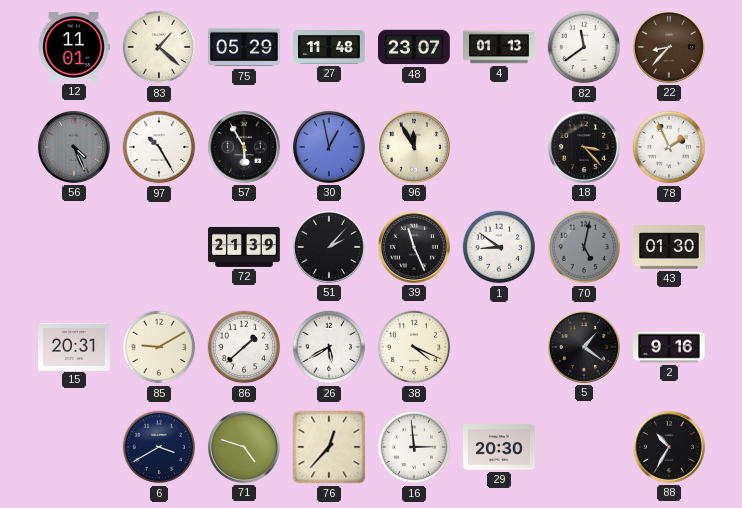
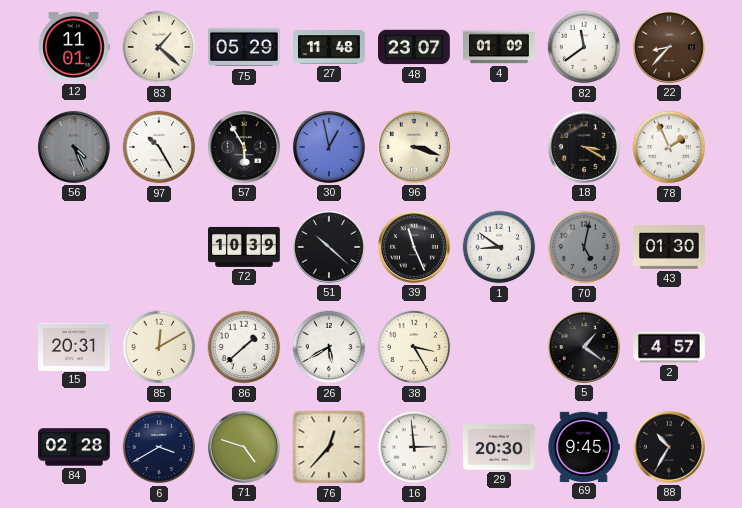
4: 01:13 -> 01:09 (499, 47)
96: 11:55 -> 3:18 (414, 147)
18: 3:23 -> 3:20 (584, 147)
72: 21:39 -> 10:39 (244, 247)
51: 2:07 -> 10:22 (329, 247)
85: 9:10 -> 12:10 (159, 347)
38: 4:19 -> 3:25 (414, 347)
2: 9:16 -> 4:57 (669, 347)
84: none -> 02:28 (74, 447)
69: none -> 9:45 (584, 446)
